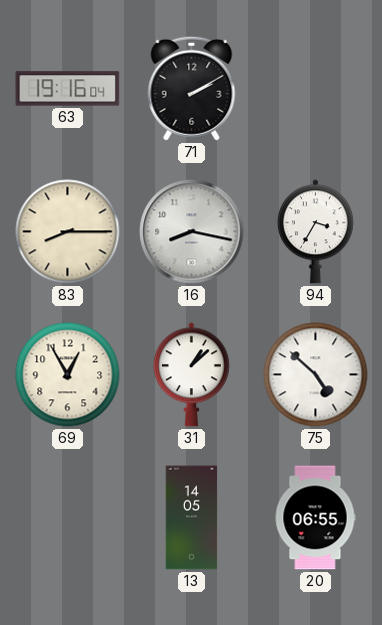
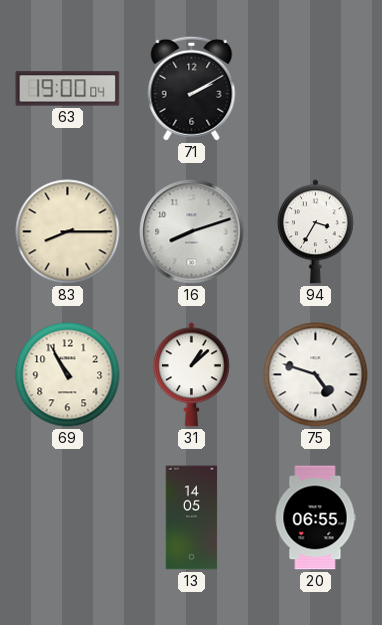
63: 19:16 -> 19:00 (68, 89)
16: 8:17 -> 8:12 (192, 232)
69: 12:55 -> 10:55 (68, 375)
75: 4:52 -> 4:48 (316, 375)
